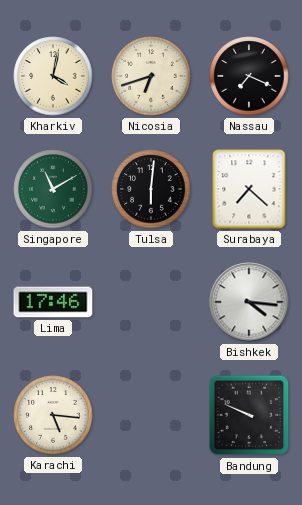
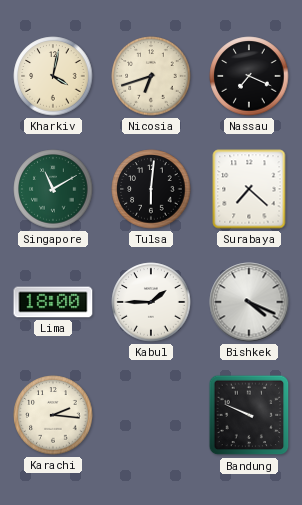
Lima: 17:46 -> 18:00 (53, 302)
Kabul: none -> 1:45 (151, 302)
Bishkek: 4:16 -> 4:19 (249, 302)
Karachi: 5:16 -> 2:16 (53, 415)
